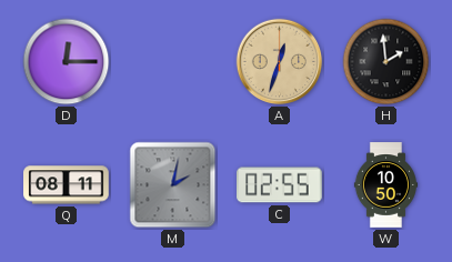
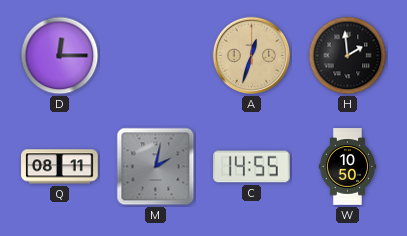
C: 02:55 -> 14:55 (252, 167)
